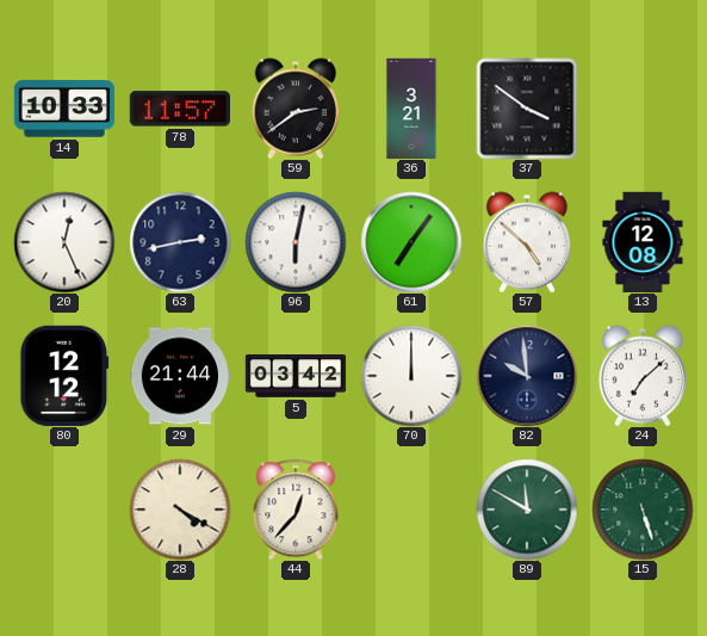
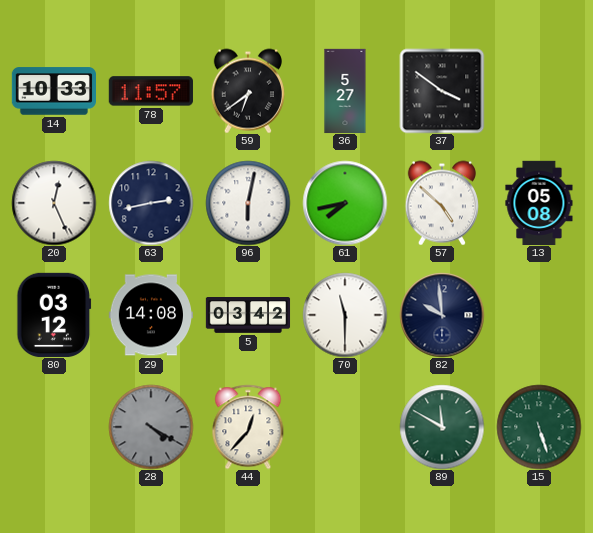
59: 2:39 -> 6:39 (248, 91)
36: 3:21 -> 5:27 (345, 91)
61: 7:06 -> 7:43 (345, 203)
13: 12:08 -> 05:08 (539, 202)
80: 12:12 -> 03:12 (54, 315)
29: 21:44 -> 14:08 (150, 315)
70: 12:00 -> 11:30 (345, 315)
24: 7:08 -> none (643, 376)
28 dial: cream -> grey (151, 427)
